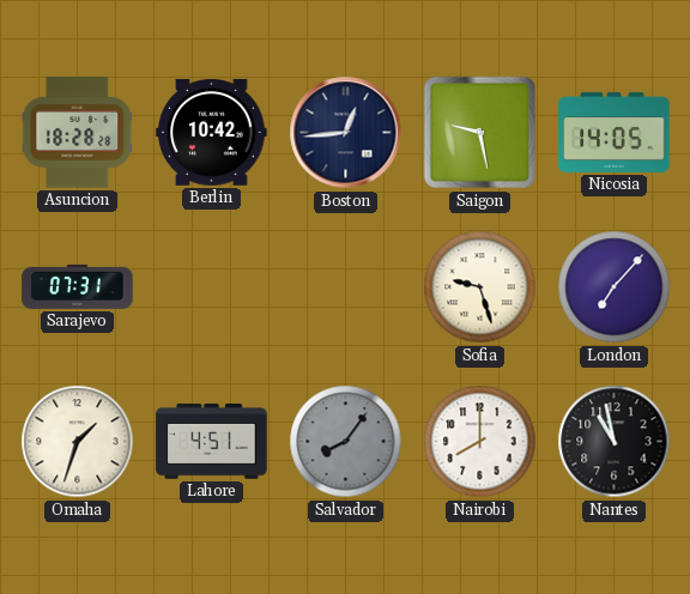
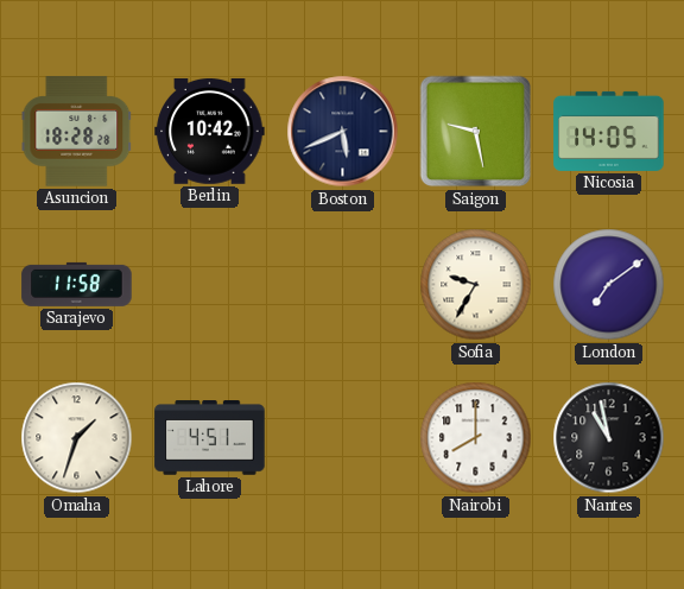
Boston: 12:44 -> 5:41 (343, 132)
Sarajevo: 07:31 -> 11:58 (77, 284)
Sofia: 9:27 -> 9:35 (476, 285)
London: 7:07 -> 7:09 (609, 285)
Salvador: 8:06 -> none (346, 442)
